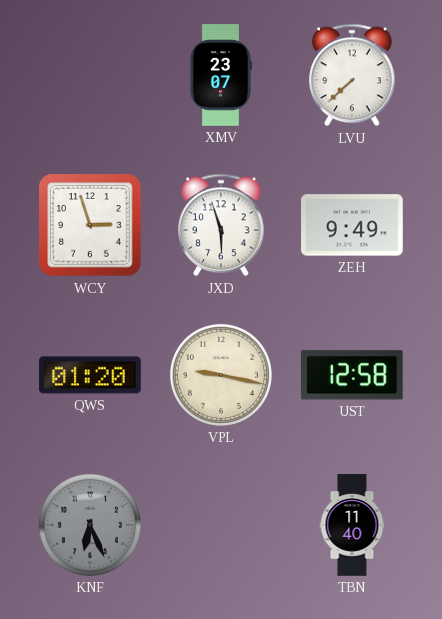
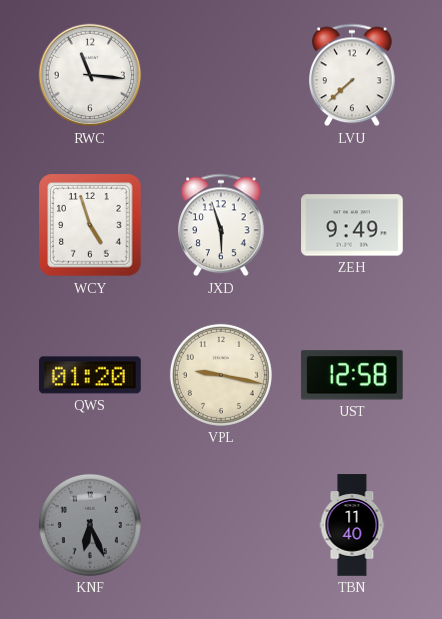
RWC: none -> 11:16 (90, 75)
XMV: 23:07 -> none (220, 75)
WCY: 2:57 -> 4:57 (90, 225)
